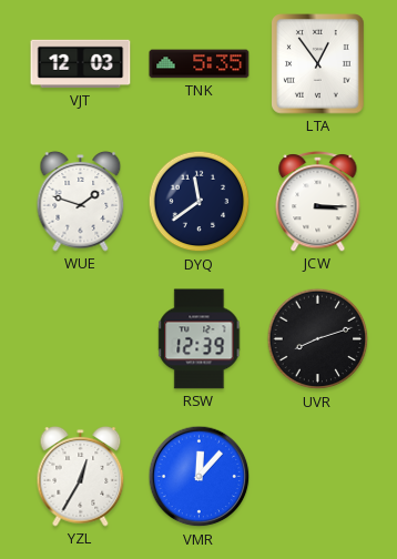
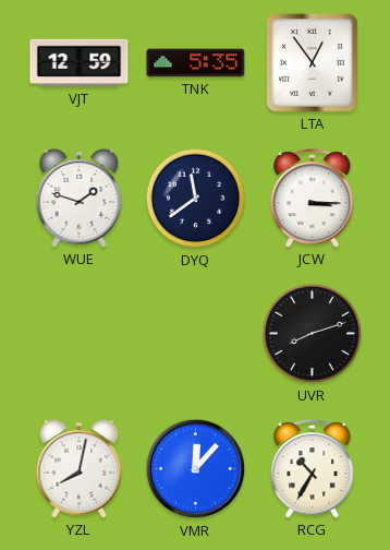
VJT: 12:03 -> 12:59 (80, 63)
RSW: 12:39 -> none (200, 339)
YZL: 12:35 -> 8:02 (80, 469)
RCG: none -> 10:35 (313, 469)
